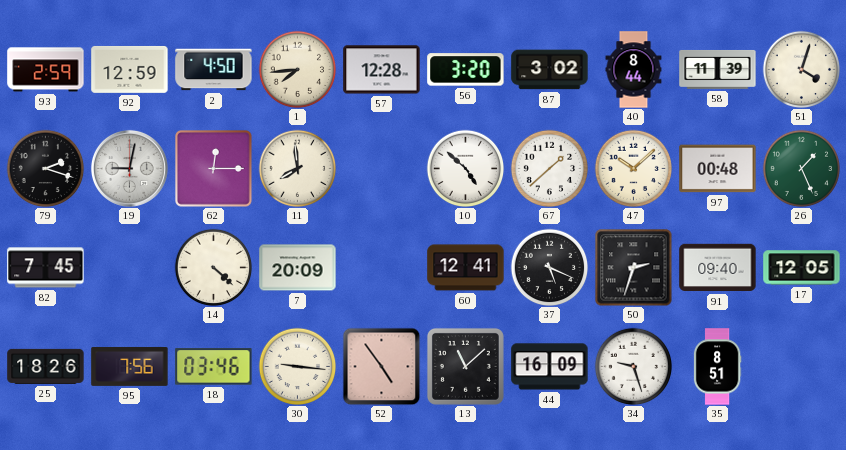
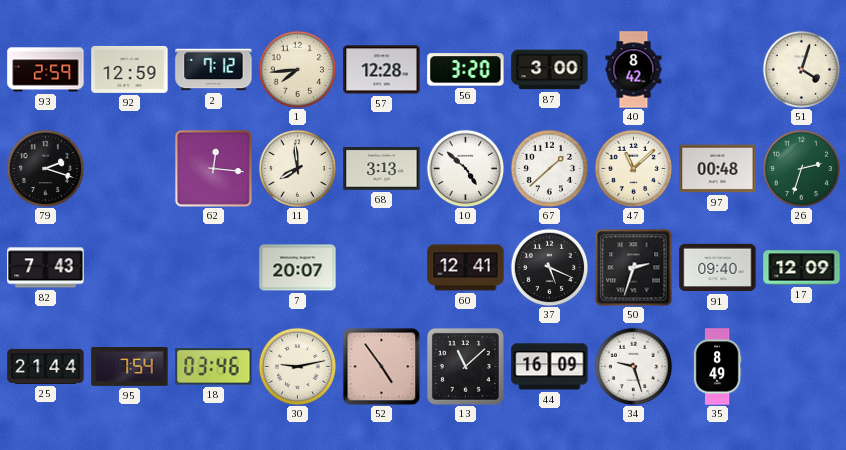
2: 4:50 -> 7:12 (214, 70)
87: 3:02 -> 3:00 (550, 70)
40: 8:44 -> 8:42 (634, 70)
58: 11:39 -> none (718, 69)
19: 9:02 -> none (129, 168)
62: 12:15 -> 12:16 (214, 169)
68: none -> 3:13 (382, 169)
47: 10:08 -> 11:08 (633, 168)
26: 1:26 -> 2:33 (801, 168)
82: 7:45 -> 7:43 (46, 268)
14: 4:22 -> none (213, 267)
7: 20:09 -> 20:07 (298, 268)
17: 12:05 -> 12:09 (802, 268)
25: 18:26 -> 21:44 (46, 366)
95: 7:56 -> 7:54 (130, 366)
30: 9:16 -> 9:13 (297, 366)
35: 8:51 -> 8:49 (717, 367)
